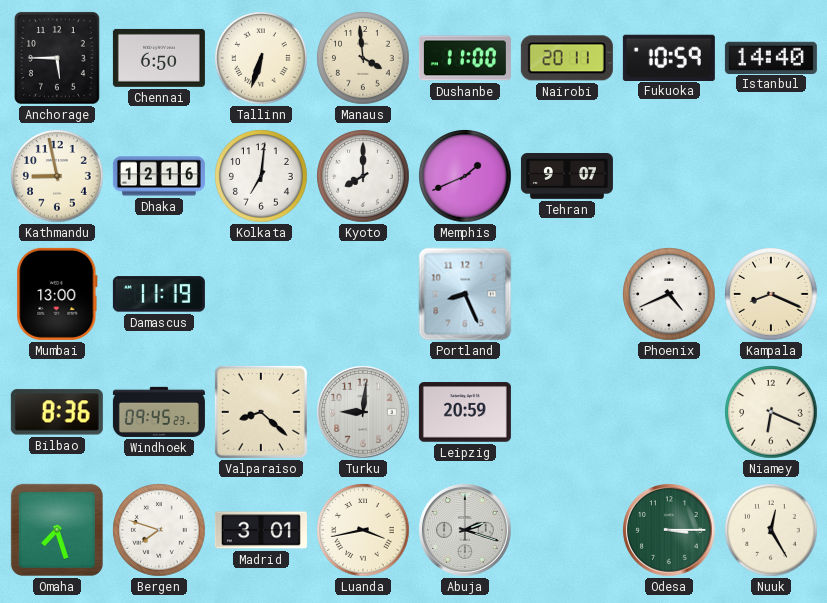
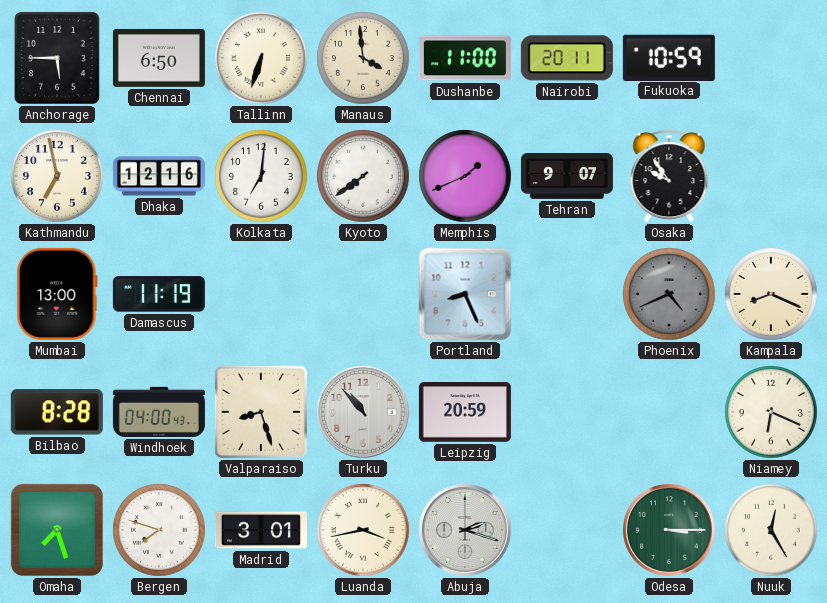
Istanbul: 14:40 -> none (771, 57)
Kathmandu: 8:58 -> 6:58 (57, 176)
Kyoto: 8:00 -> 7:39 (363, 176)
Osaka: none -> 9:54 (669, 176)
Phoenix dial: white -> grey (669, 294)
Bilbao: 8:36 -> 8:28 (57, 412)
Windhoek: 09:45 -> 04:00 (159, 412)
Valparaiso: 8:22 -> 8:27 (261, 412)
Turku: 9:01 -> 10:53 (364, 413)
